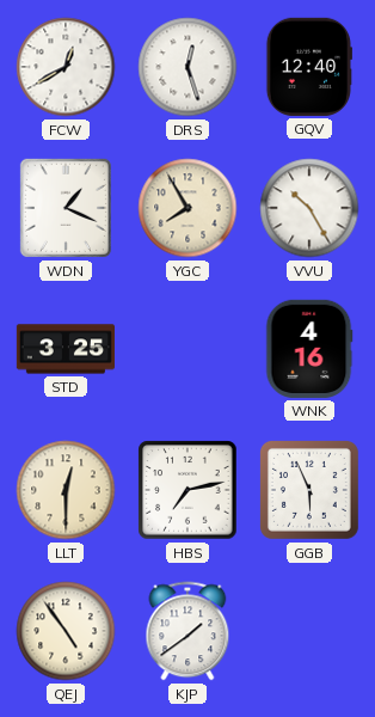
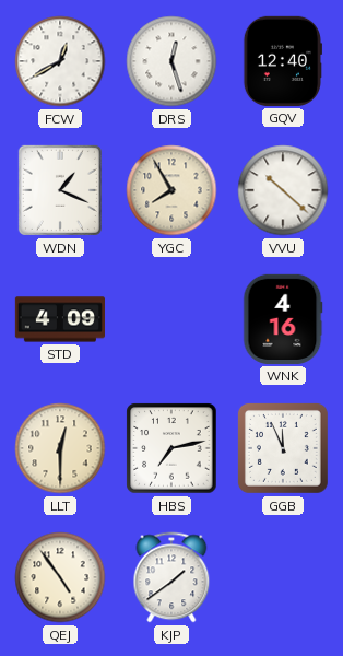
VVU: 10:25 -> 10:22 (283, 190)
STD: 3:25 -> 4:09 (59, 319)
GGB: 5:56 -> 11:56 (283, 448)
